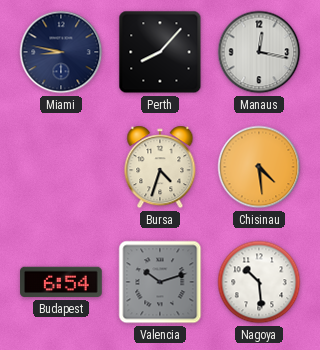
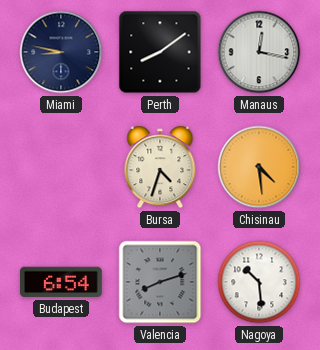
Perth: 8:07 -> 8:09 (160, 52)
Valencia: 10:12 -> 8:12 (160, 282)
